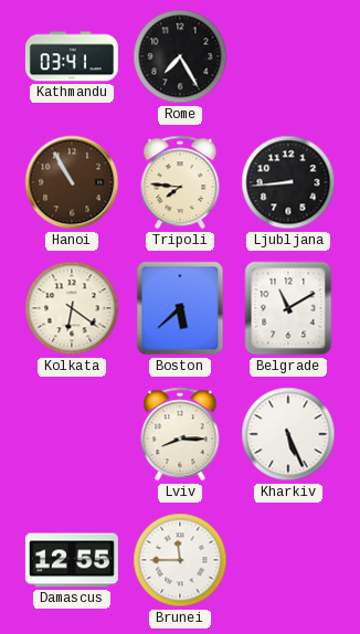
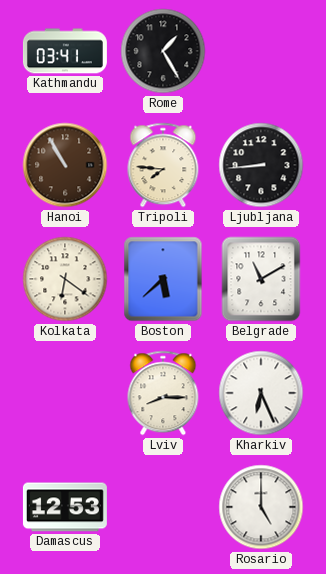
Rome: 7:25 -> 1:25 (163, 51)
Kharkiv: 5:26 -> 6:26 (261, 393)
Damascus: 12:55 -> 12:53 (65, 507)
Brunei: 11:45 -> none (180, 560)
Rosario: none -> 5:00 (261, 507)
